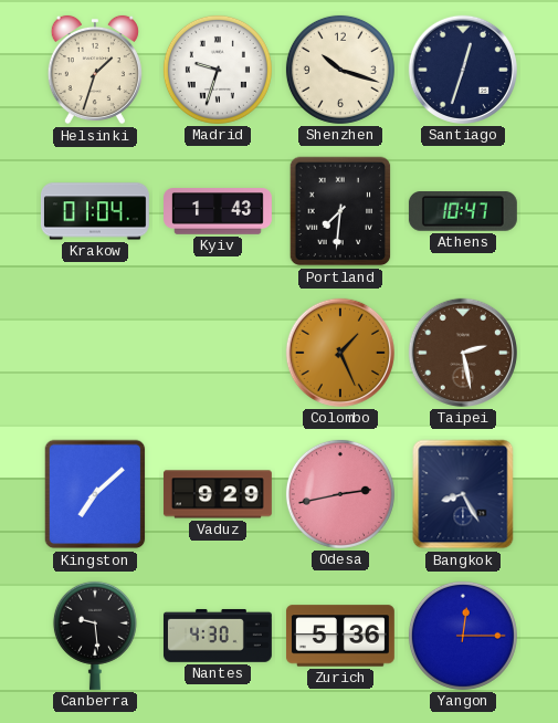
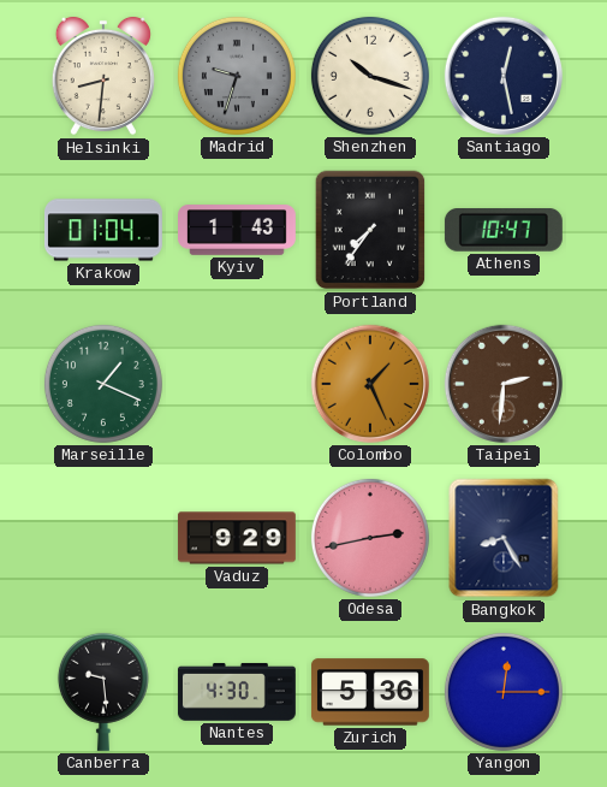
Helsinki: 1:33 -> 8:31 (103, 76)
Madrid dial: white -> grey (237, 76)
Santiago: 12:33 -> 12:28 (504, 76)
Portland: 7:31 -> 7:36 (370, 230)
Marseille: none -> 1:19 (103, 384)
Taipei: 2:28 -> 2:31 (504, 384)
Kingston: 7:08 -> none (95, 494)
